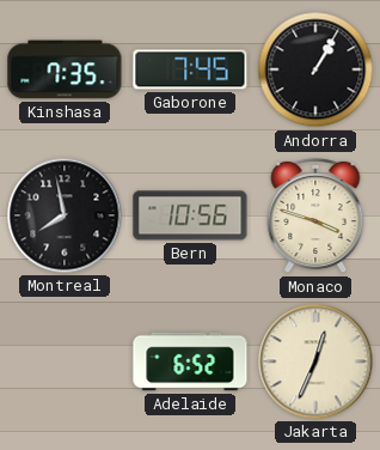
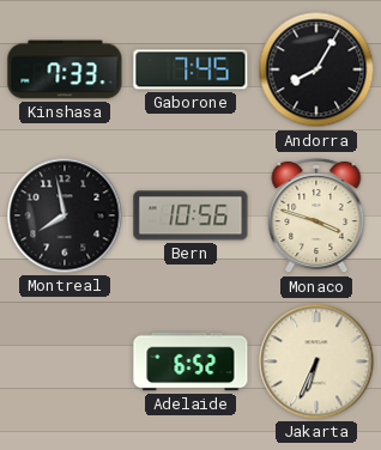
Kinshasa: 7:35 -> 7:33 (65, 69)
Andorra: 1:05 -> 8:05 (316, 69)
Jakarta: 12:34 -> 6:34 (316, 361)
